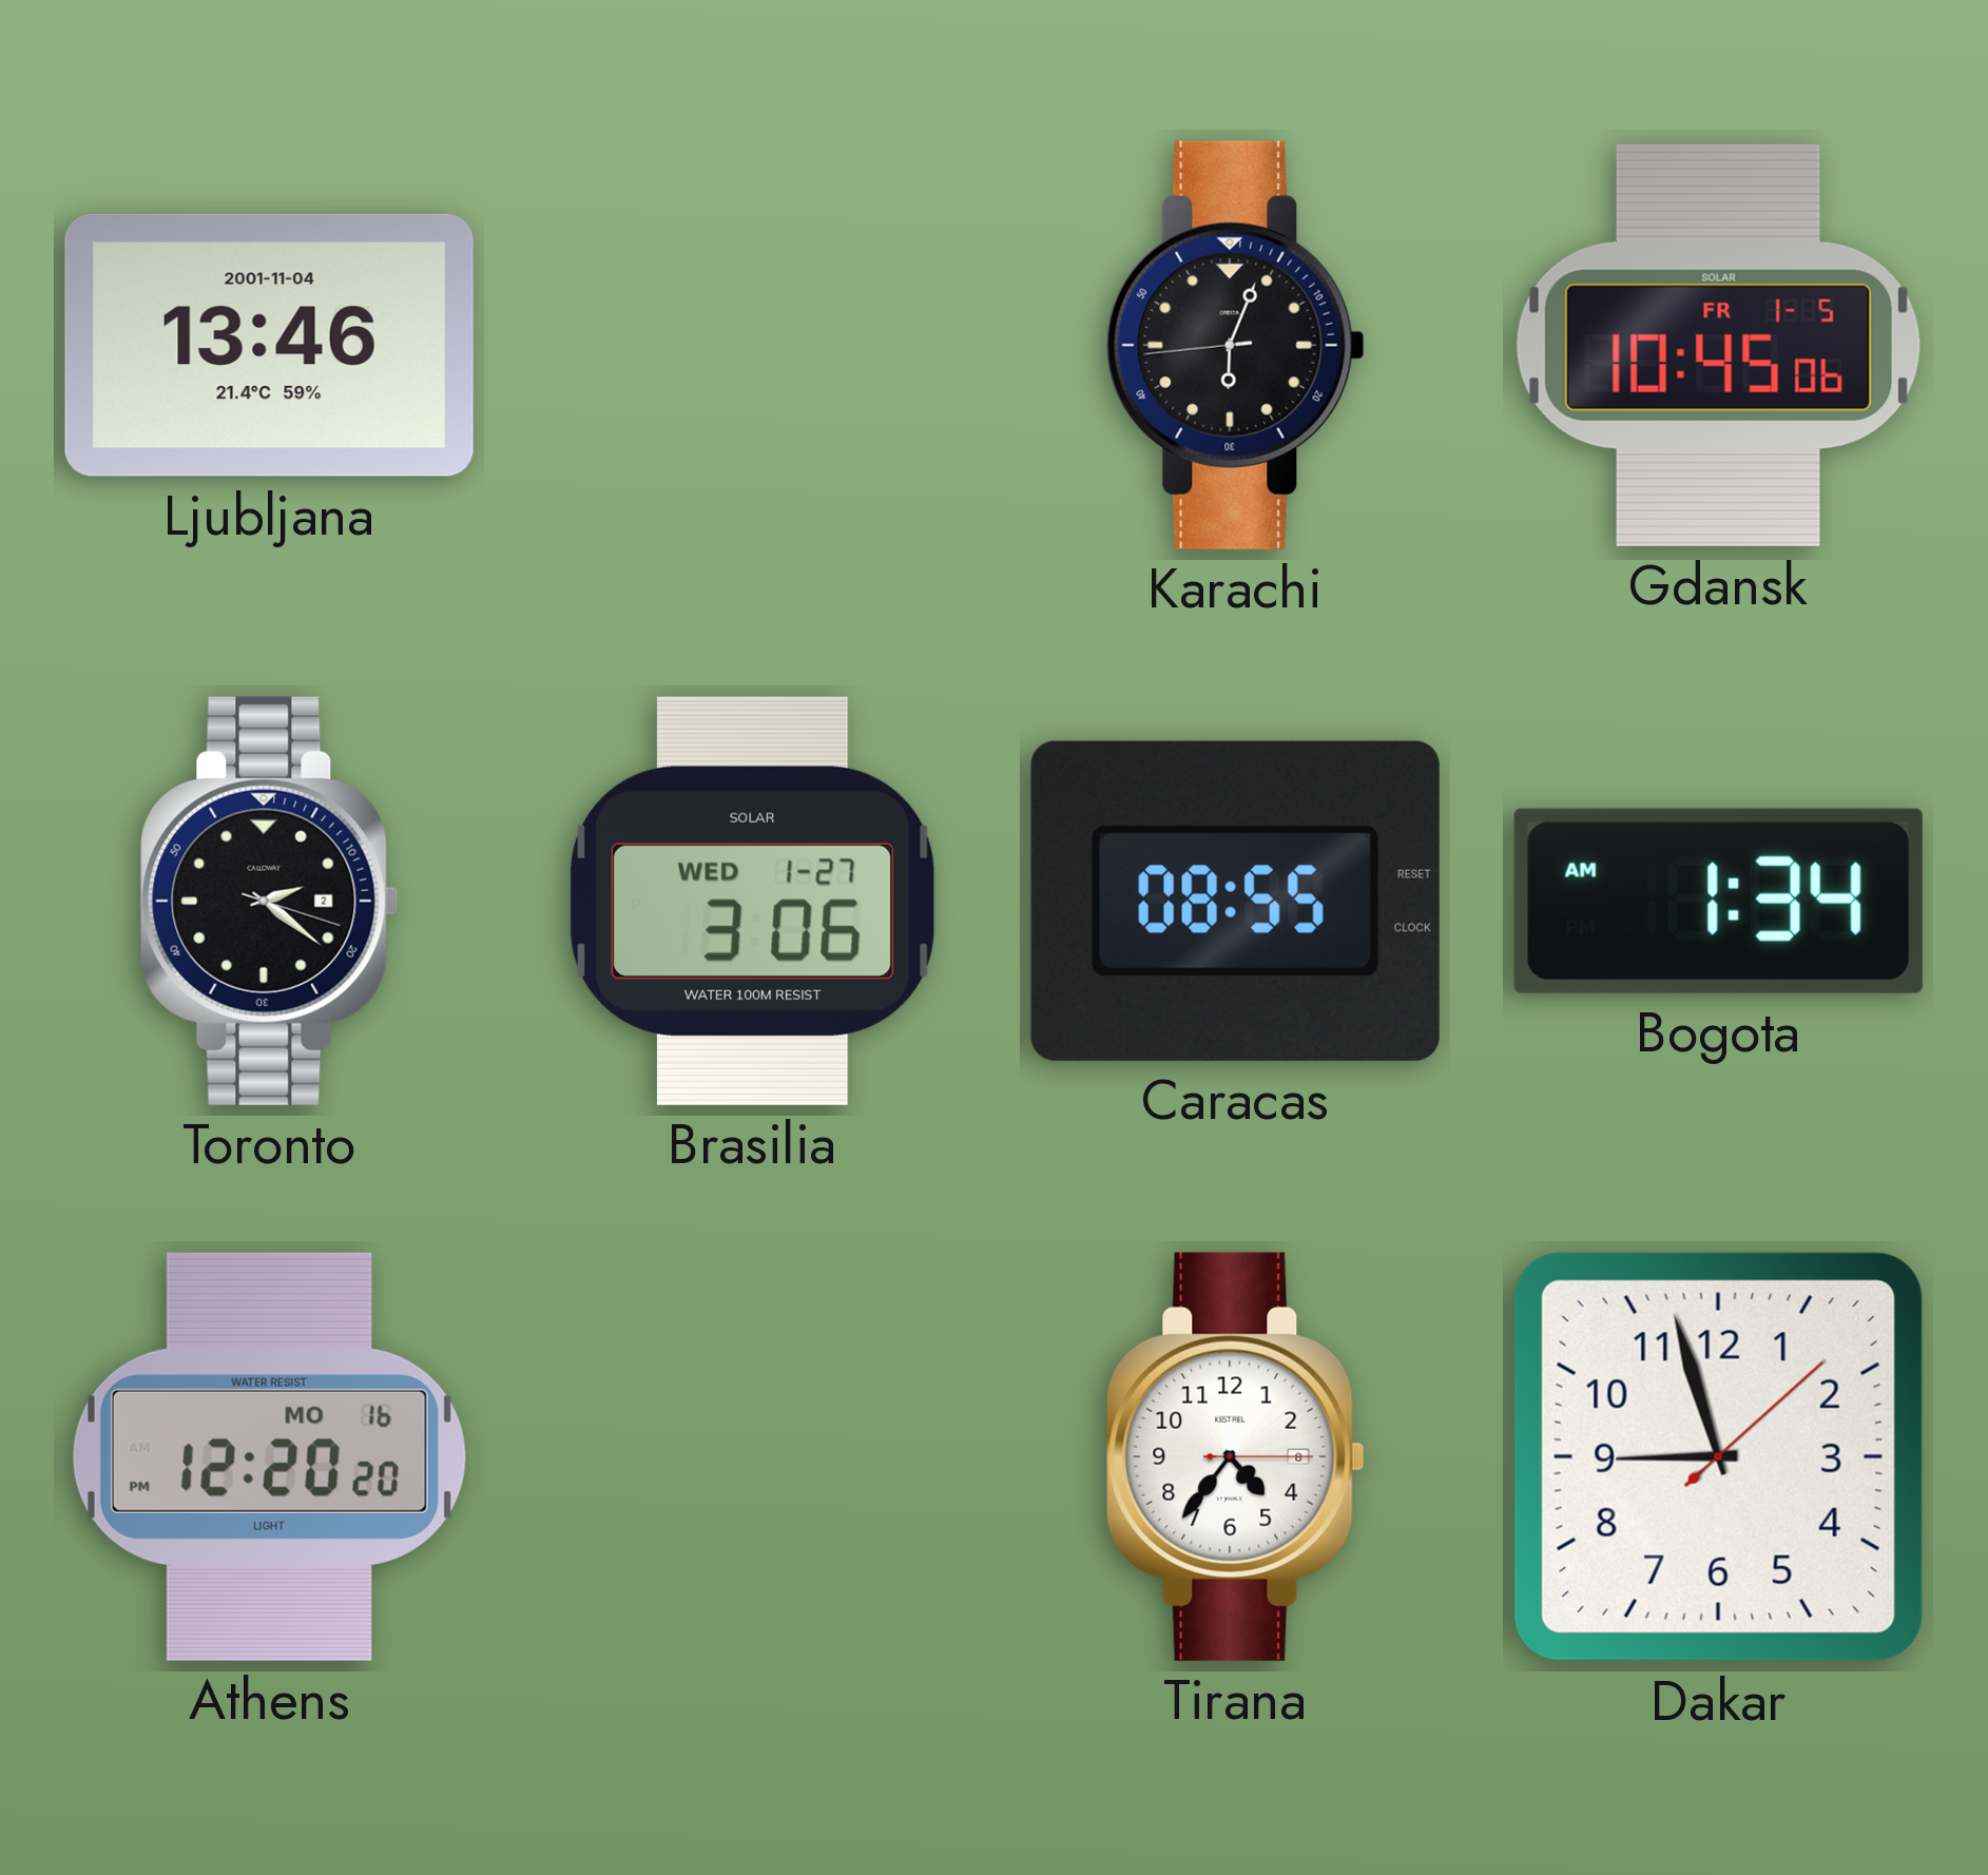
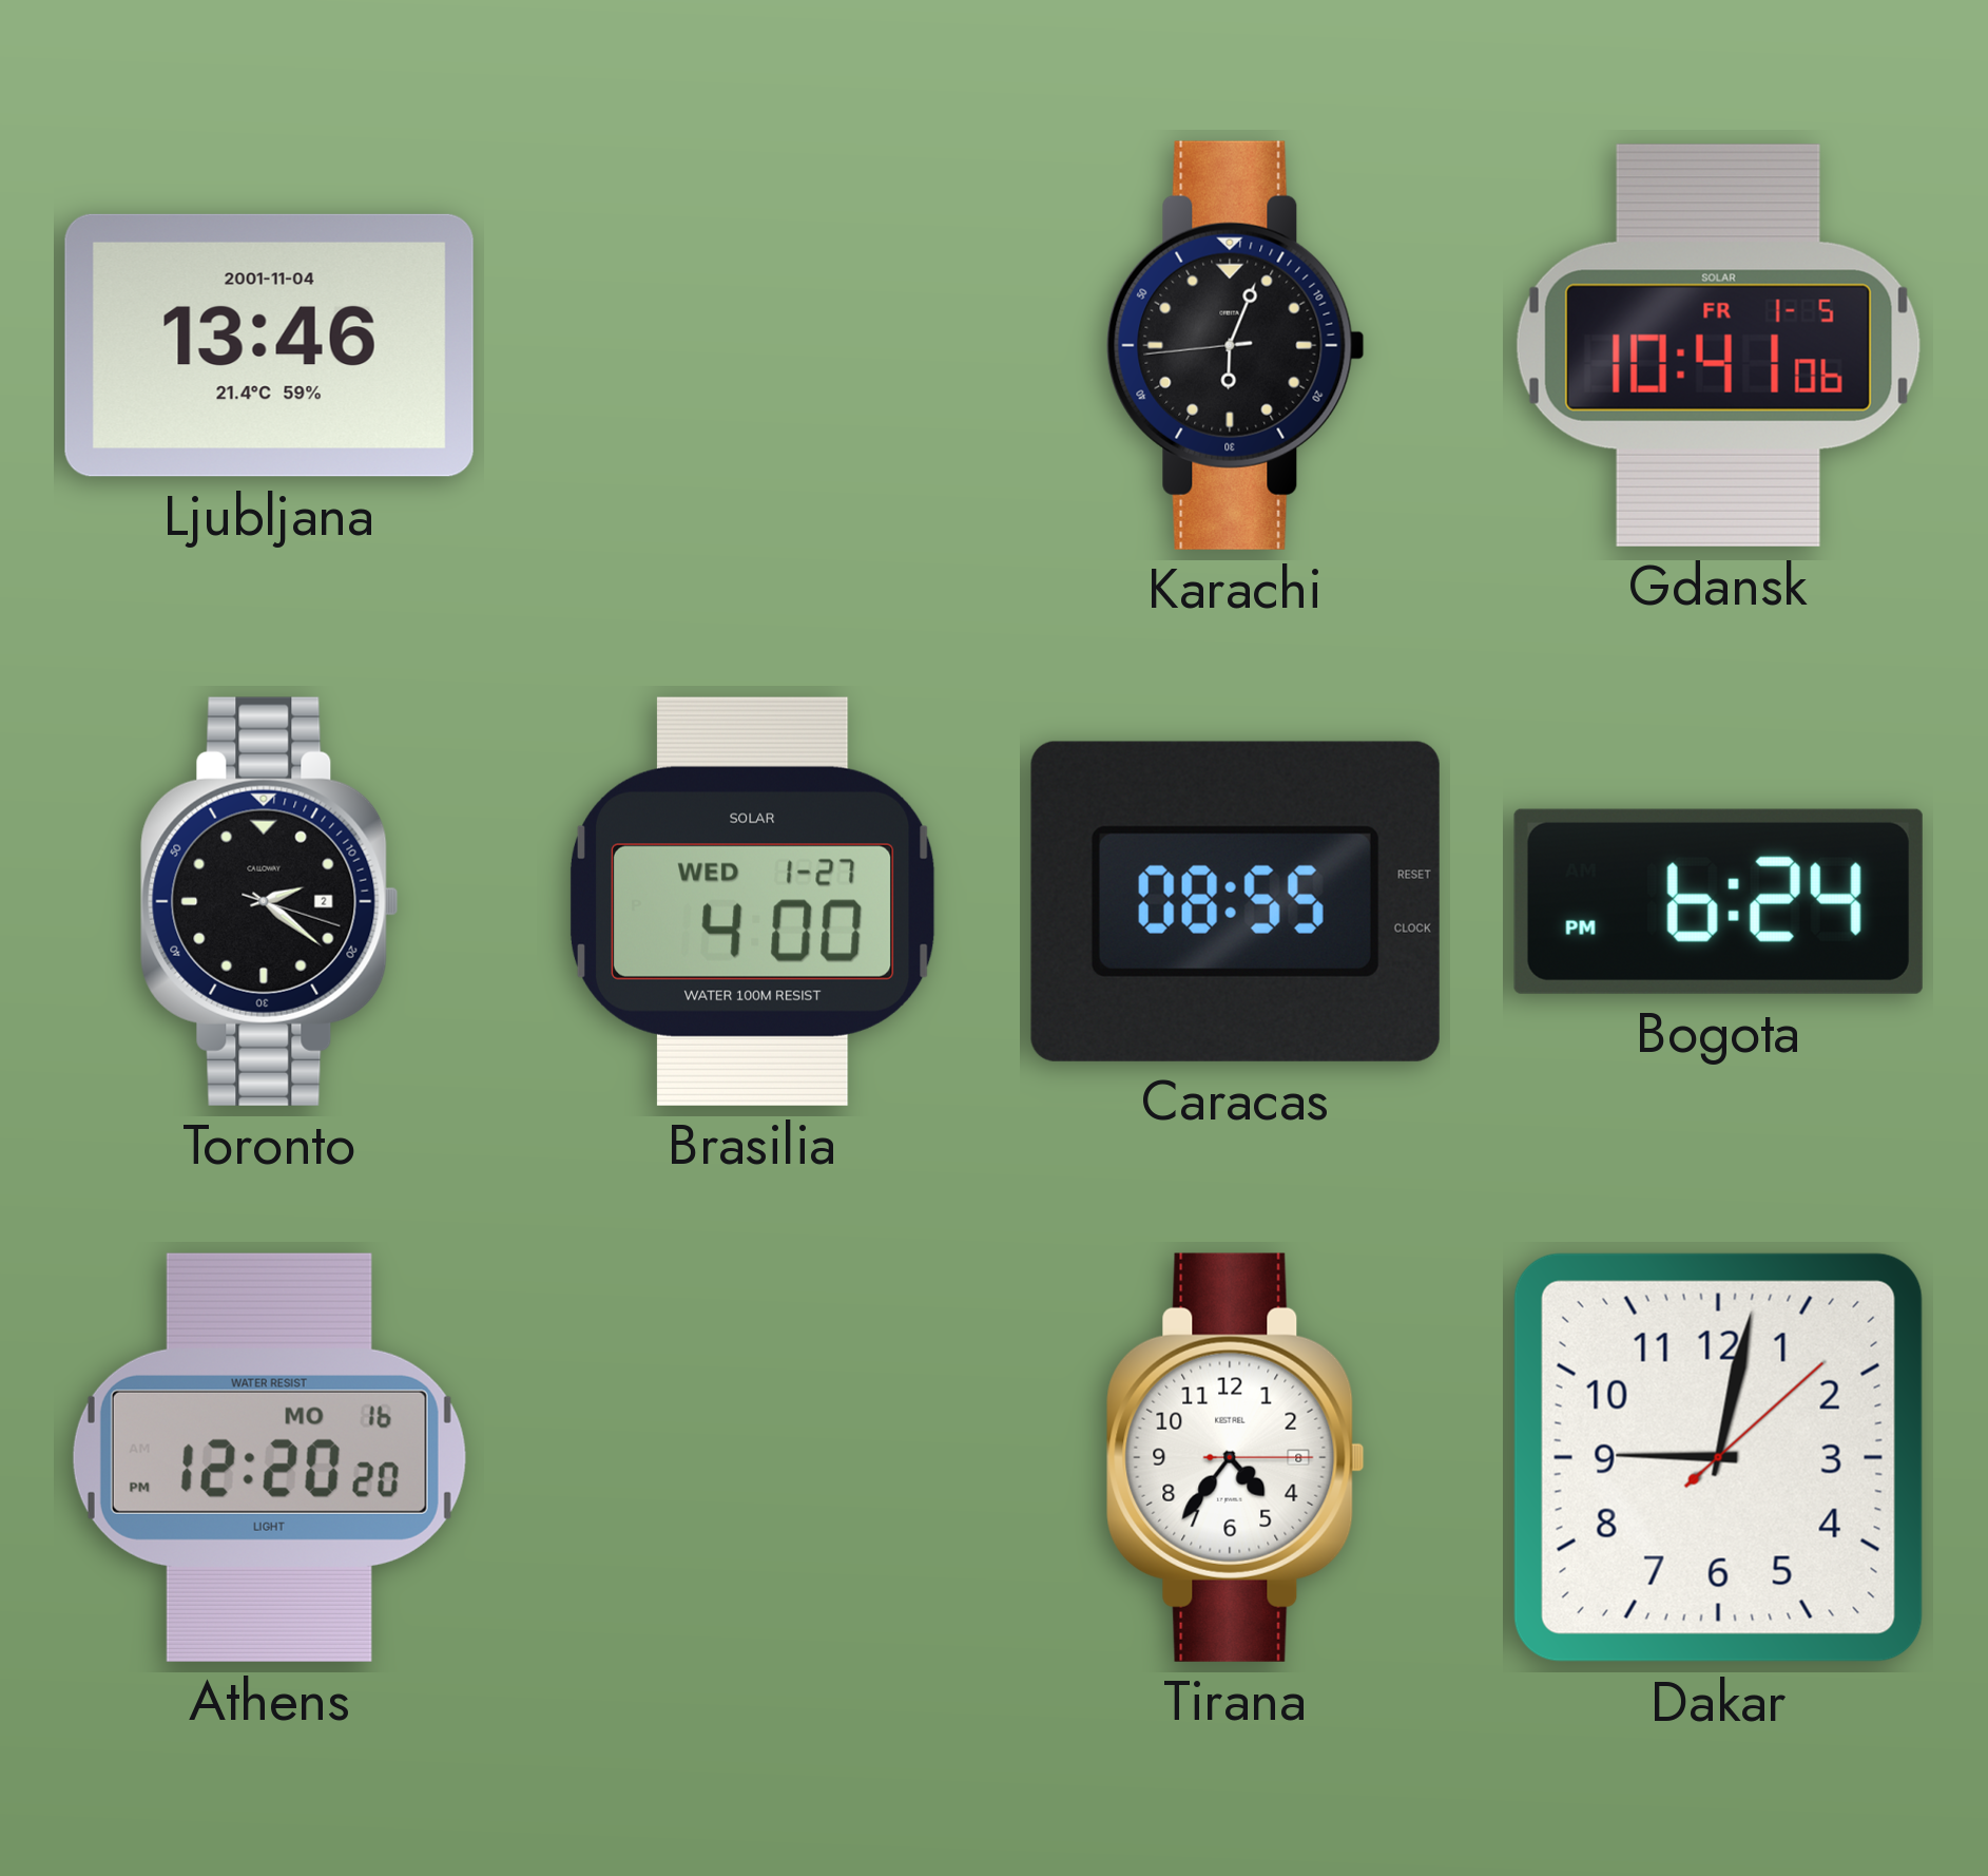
Gdansk: 10:45 -> 10:41 (1718, 345)
Brasilia: 3:06 -> 4:00 (752, 901)
Bogota: 1:34 -> 6:24 (1718, 901)
Dakar: 8:57 -> 9:02 (1718, 1457)
